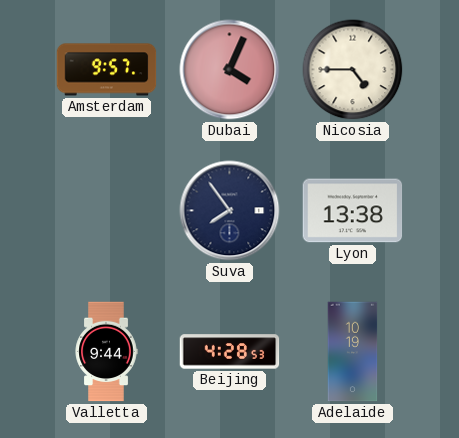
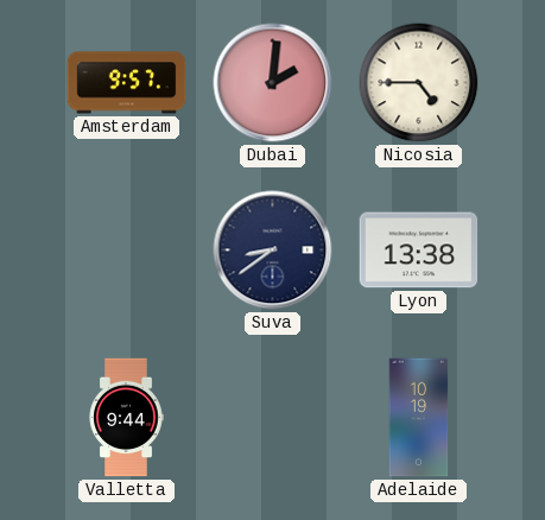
Dubai: 4:04 -> 2:01 (273, 83)
Suva: 7:54 -> 8:39 (273, 251)
Beijing: 4:28 -> none (230, 352)
